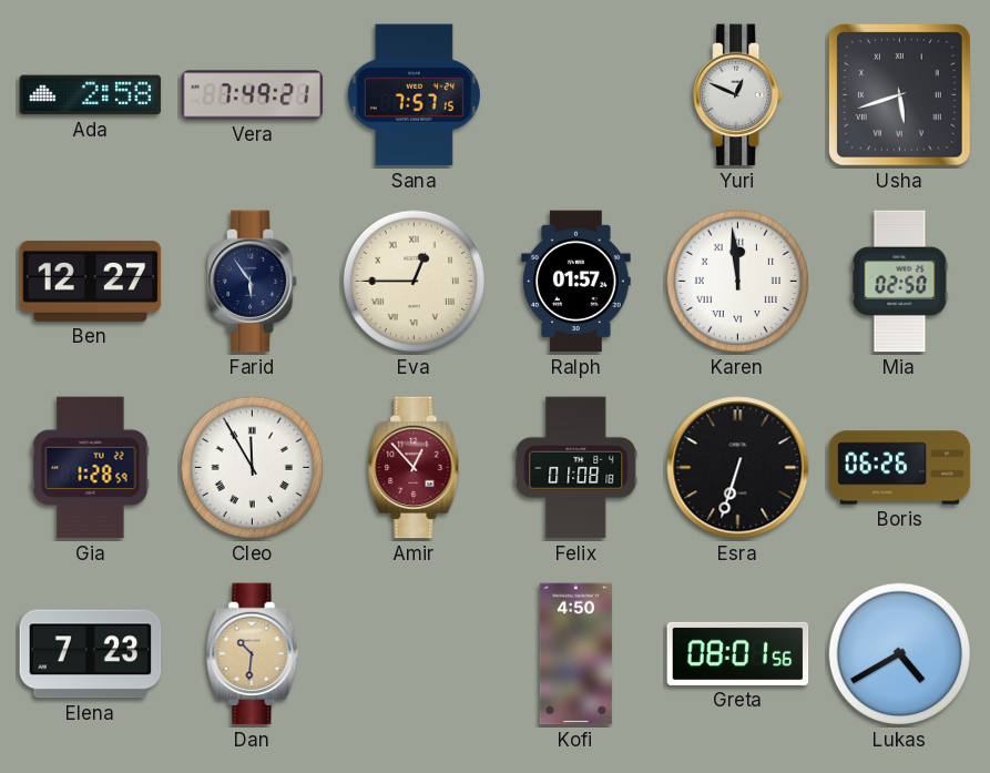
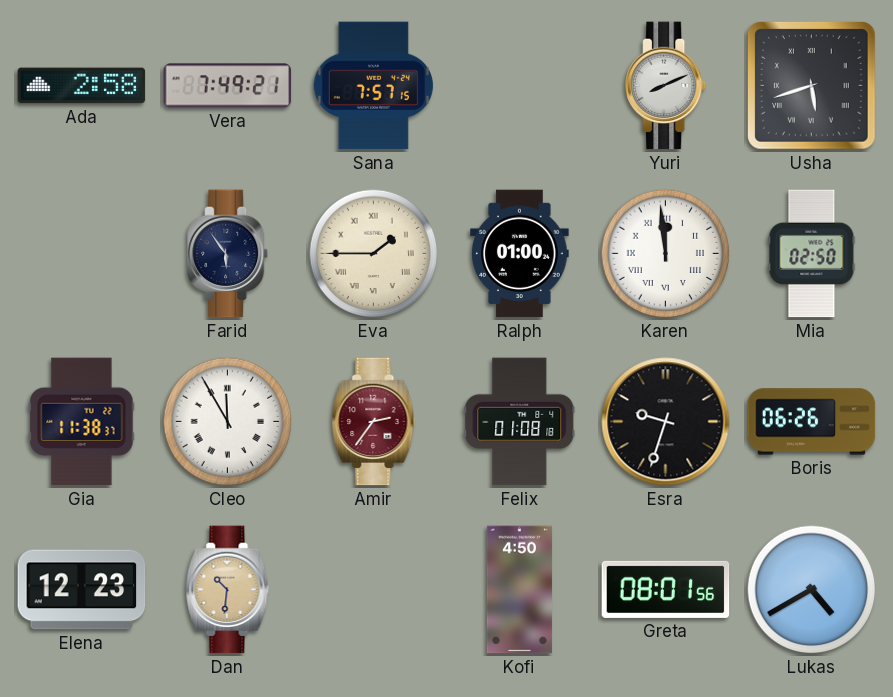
Yuri: 12:49 -> 8:11 (667, 86)
Ben: 12:27 -> none (91, 281)
Eva: 12:45 -> 1:45 (374, 254)
Ralph: 01:57 -> 01:00 (520, 254)
Gia: 1:28 -> 11:38 (82, 422)
Amir: 12:53 -> 2:36 (374, 422)
Esra: 6:33 -> 9:33 (666, 422)
Elena: 7:23 -> 12:23 (82, 590)
